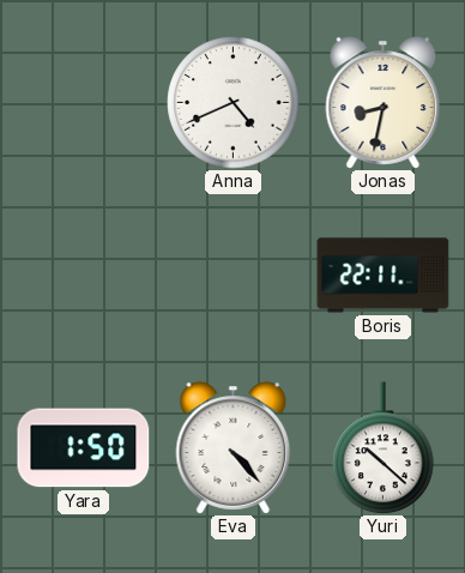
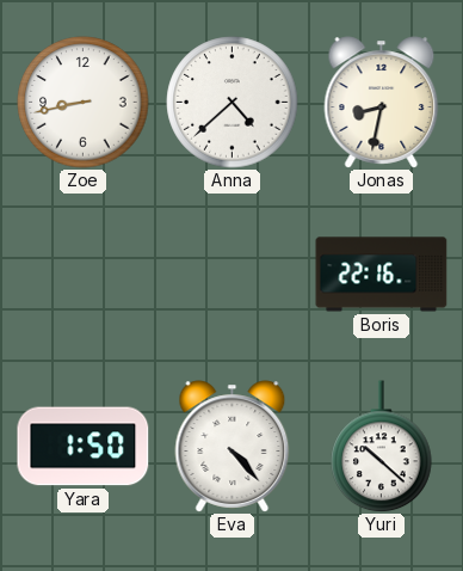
Zoe: none -> 8:43 (84, 103)
Anna: 4:41 -> 4:38 (233, 103)
Boris: 22:11 -> 22:16 (382, 275)
